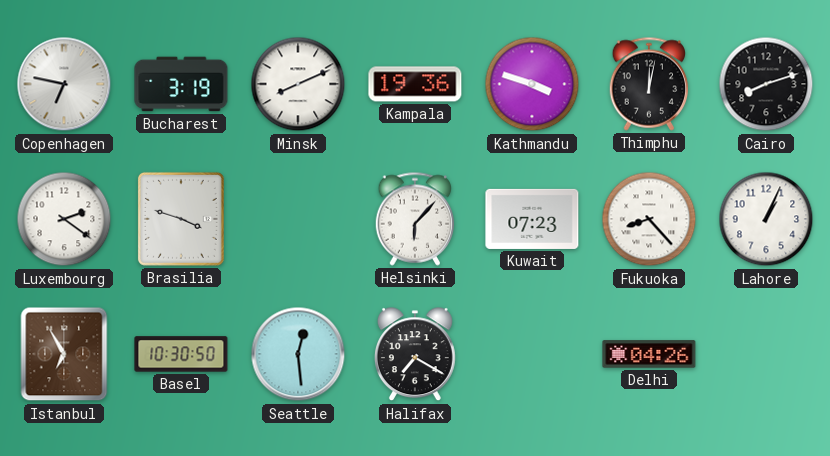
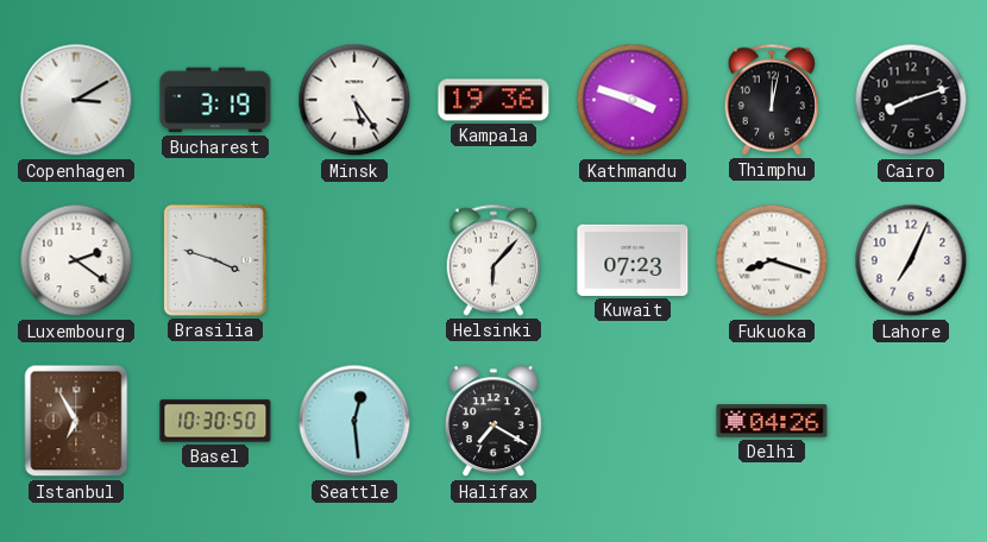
Copenhagen: 6:47 -> 3:10 (76, 100)
Minsk: 8:11 -> 5:24 (354, 100)
Fukuoka: 8:23 -> 8:18 (772, 260)
Lahore: 1:04 -> 7:04 (911, 260)
